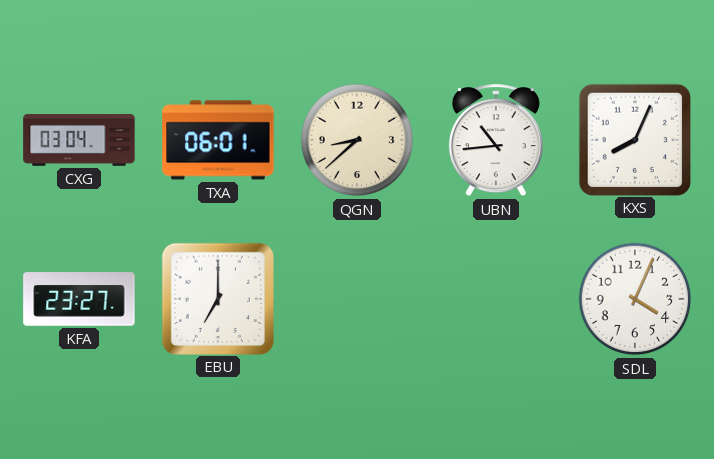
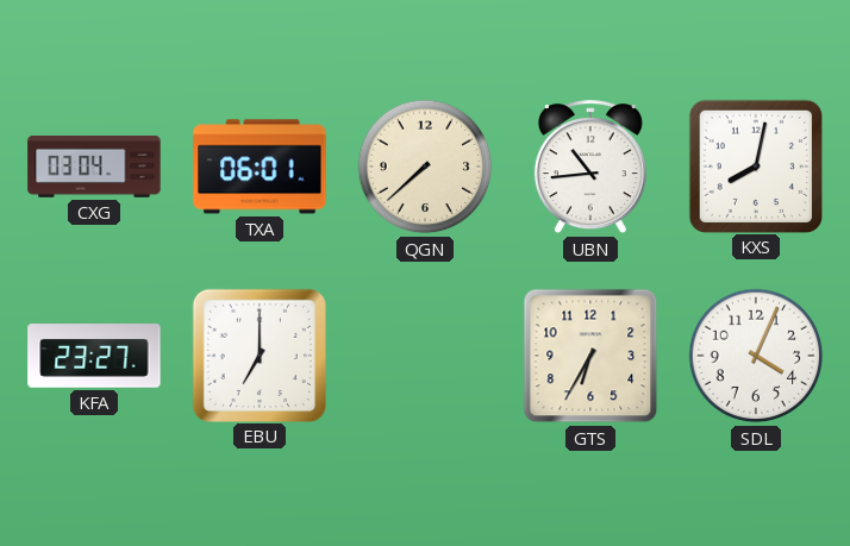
QGN: 8:38 -> 7:38 (425, 167)
KXS: 8:04 -> 8:02 (755, 165)
GTS: none -> 6:35 (590, 356)
